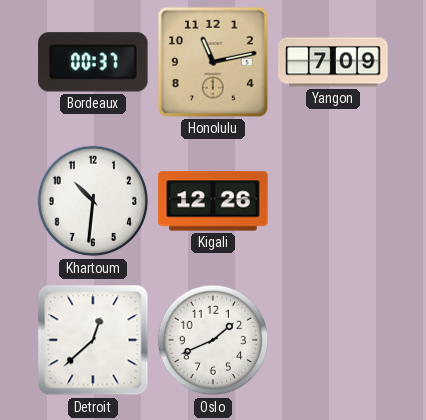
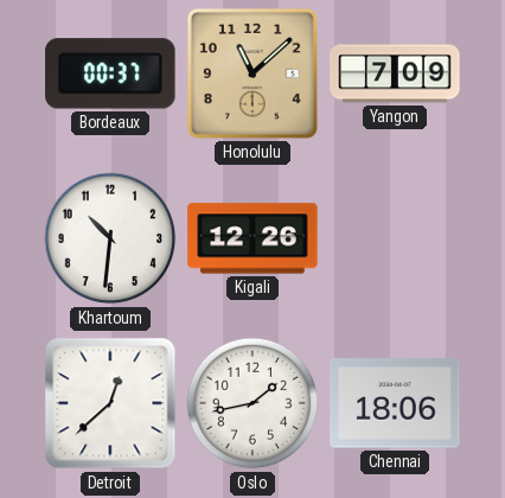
Honolulu: 11:13 -> 11:08 (252, 74)
Oslo: 1:41 -> 1:43 (252, 403)
Chennai: none -> 18:06 (395, 403)
